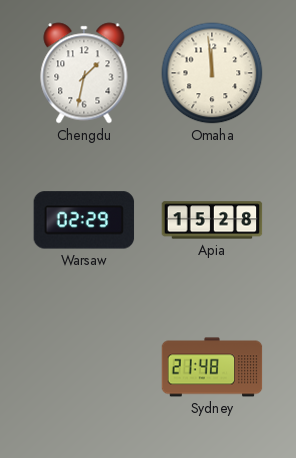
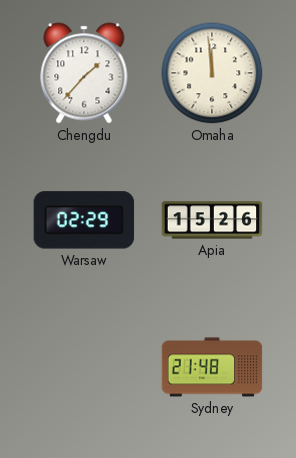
Chengdu: 1:32 -> 1:37 (84, 73)
Apia: 15:28 -> 15:26 (212, 220)
